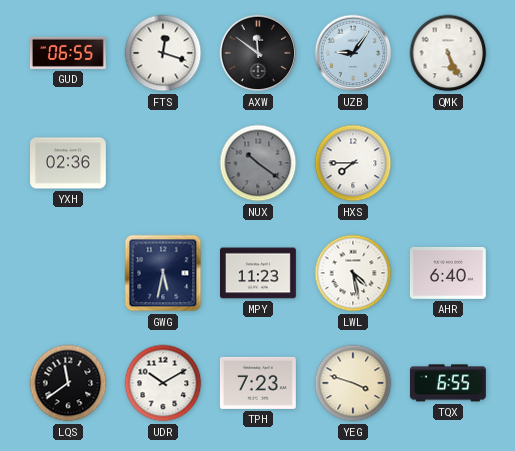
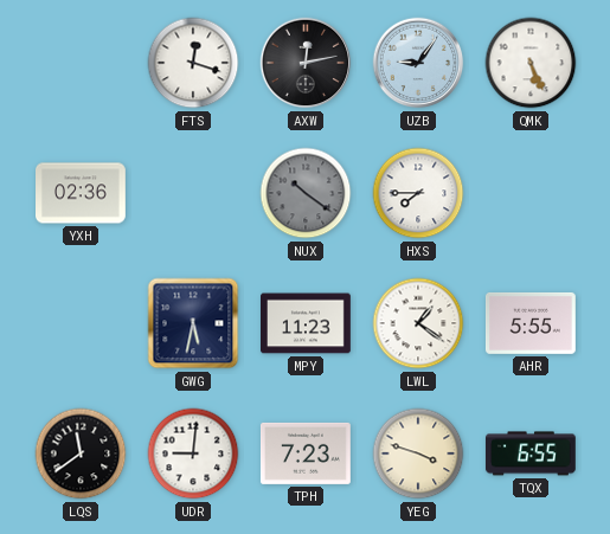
GUD: 06:55 -> none (68, 53)
AXW: 11:51 -> 12:13 (306, 63)
LWL: 4:28 -> 1:21 (418, 323)
AHR: 6:40 -> 5:55 (531, 323)
UDR: 10:10 -> 9:01 (193, 453)
